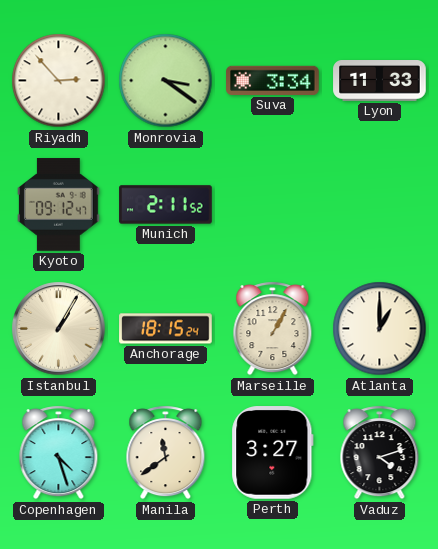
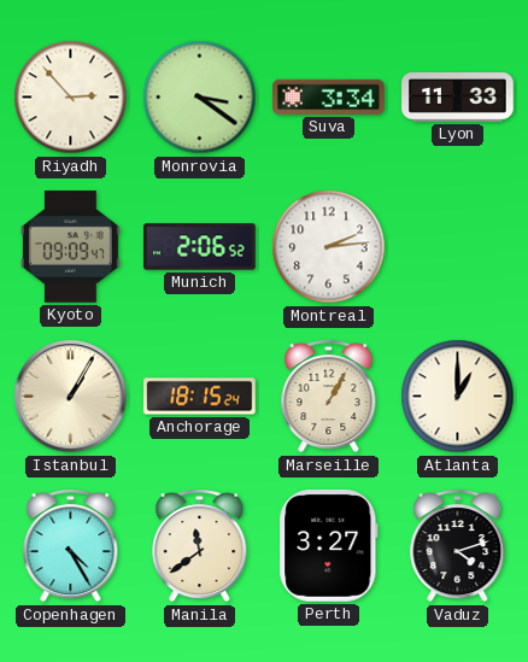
Kyoto: 09:12 -> 09:09 (71, 247)
Munich: 2:11 -> 2:06 (200, 247)
Montreal: none -> 2:14 (329, 247)
Copenhagen: 4:27 -> 4:25 (71, 546)
